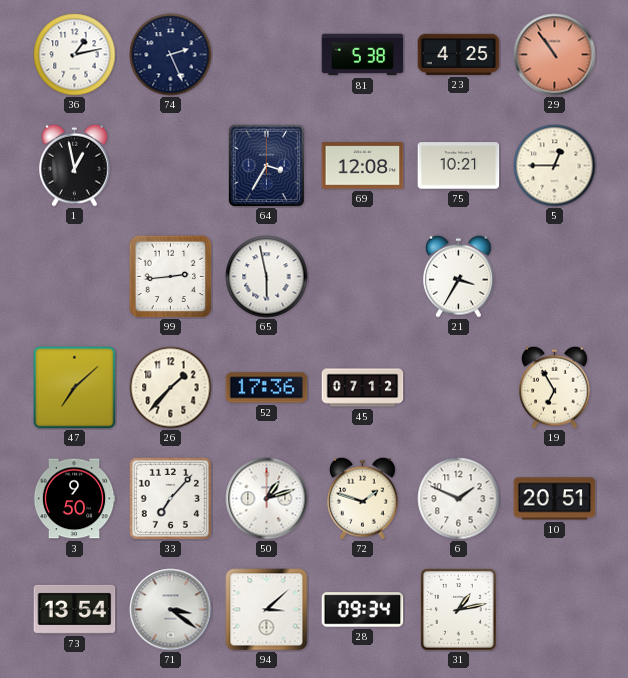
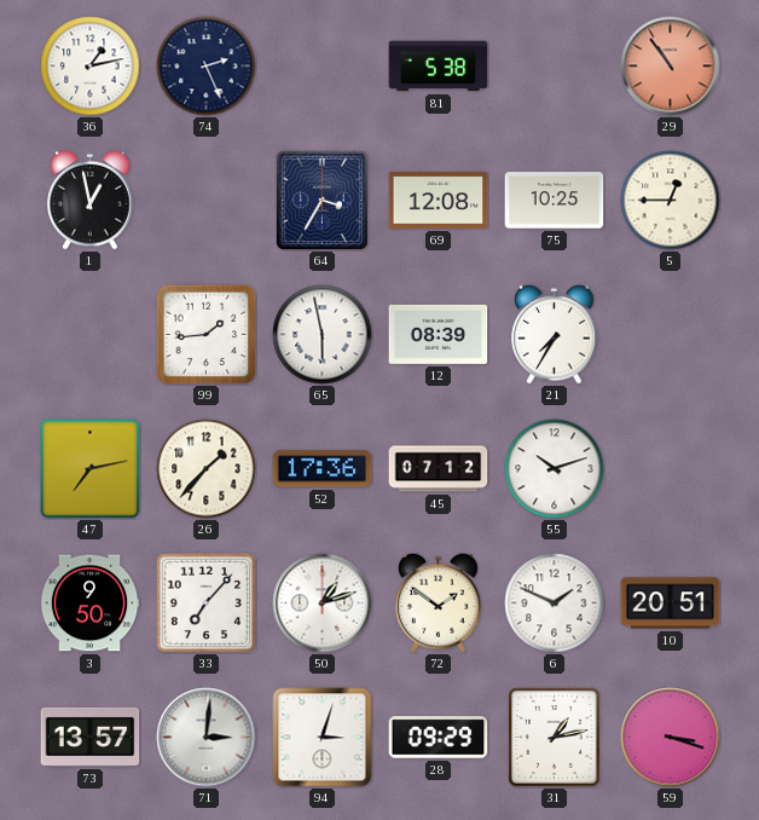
23: 4:25 -> none (459, 54)
75: 10:21 -> 10:25 (555, 201)
99: 2:44 -> 1:44 (205, 334)
12: none -> 08:39 (439, 334)
21: 3:35 -> 7:35 (555, 334)
47: 7:08 -> 7:13 (91, 469)
55: none -> 10:12 (555, 469)
19: 6:55 -> none (555, 387)
72: 1:48 -> 1:51 (439, 602)
73: 13:54 -> 13:57 (91, 737)
71: 3:21 -> 3:01 (207, 738)
94: 3:08 -> 3:03 (323, 738)
28: 09:34 -> 09:29 (439, 738)
59: none -> 3:18 (671, 738)
